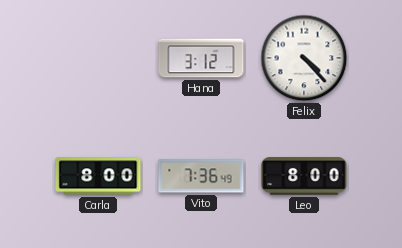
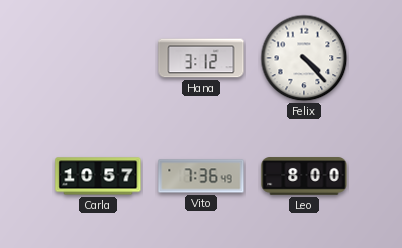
Carla: 8:00 -> 10:57 (98, 176)
